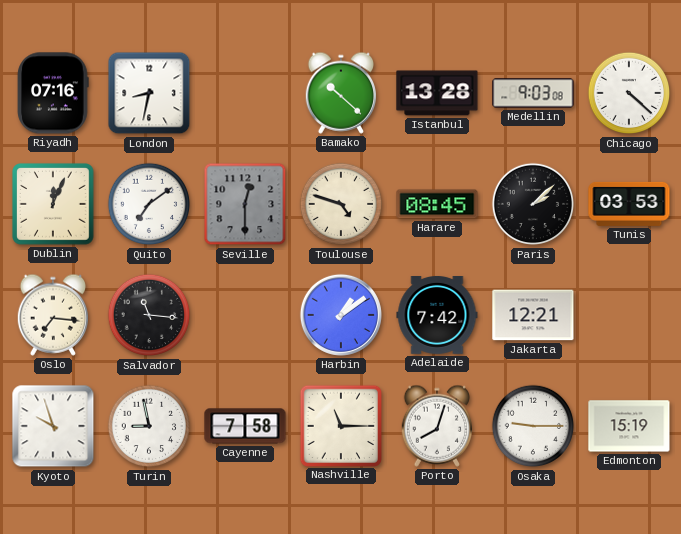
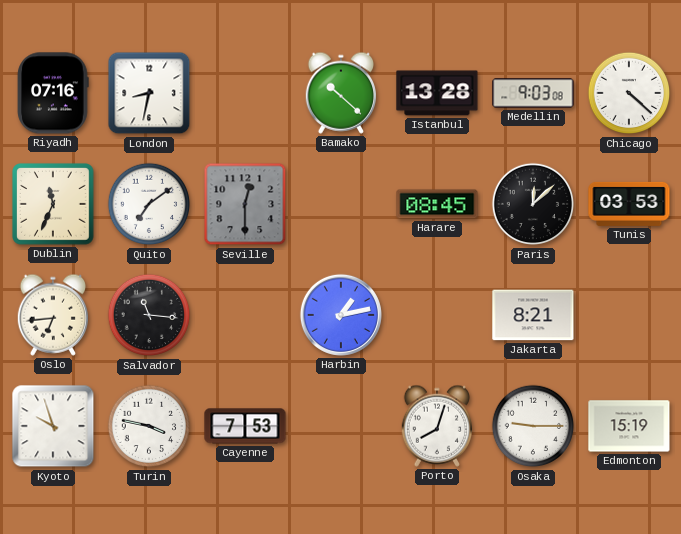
Dublin: 12:04 -> 11:34 (54, 205)
Toulouse: 4:48 -> none (341, 204)
Paris: 2:08 -> 12:08 (533, 204)
Oslo: 7:16 -> 6:44 (52, 315)
Harbin: 1:09 -> 1:13 (341, 315)
Adelaide: 7:42 -> none (437, 316)
Jakarta: 12:21 -> 8:21 (533, 315)
Turin: 8:58 -> 3:47 (149, 426)
Cayenne: 7:58 -> 7:53 (245, 426)
Nashville: 11:15 -> none (340, 425)
